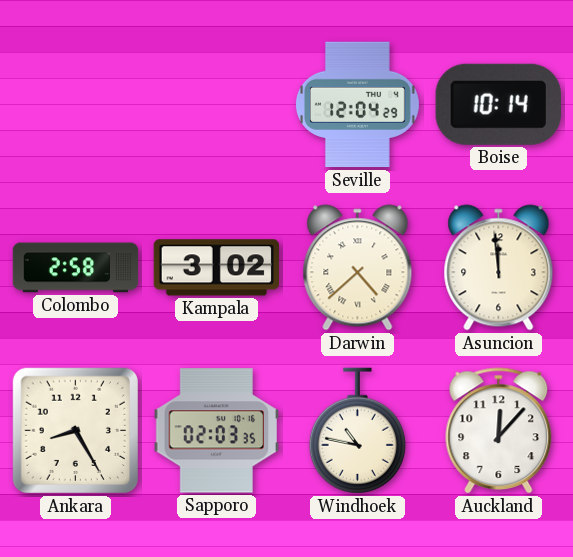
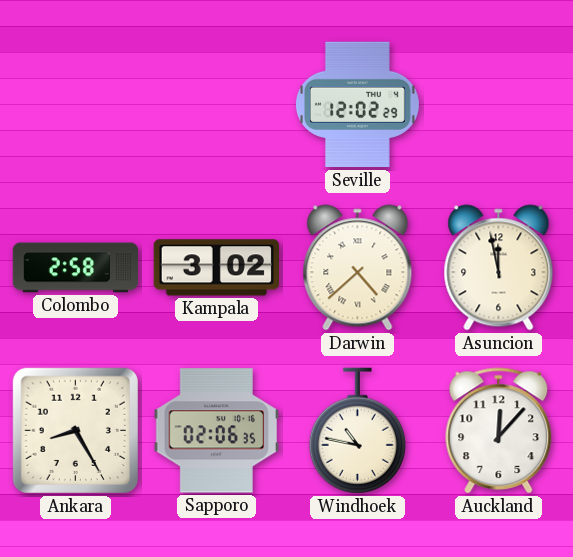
Seville: 12:04 -> 12:02 (357, 105)
Boise: 10:14 -> none (498, 104)
Asuncion: 11:59 -> 11:58 (499, 268)
Sapporo: 02:03 -> 02:06 (216, 431)
